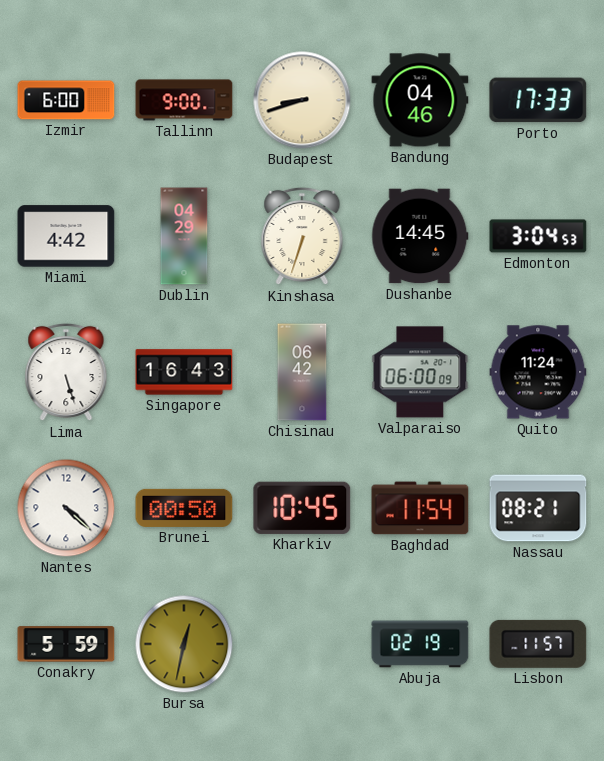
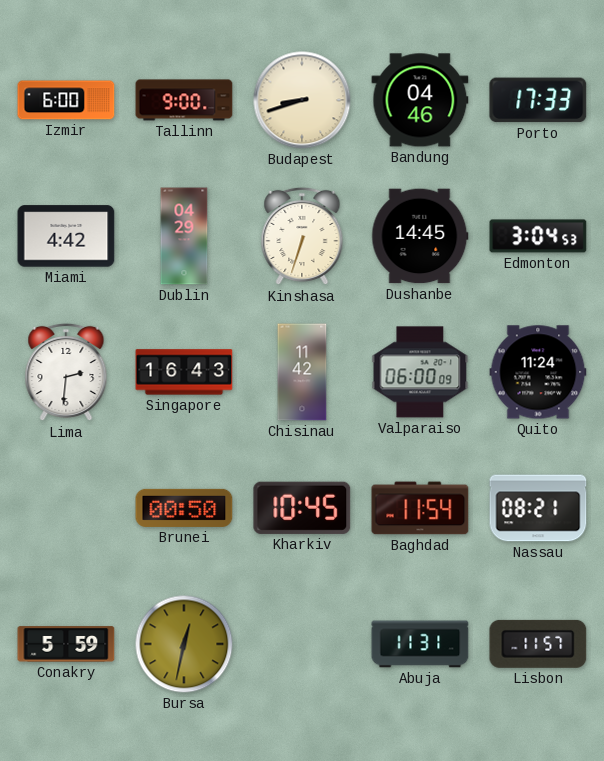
Lima: 5:27 -> 2:31 (66, 372)
Chisinau: 06:42 -> 11:42 (302, 372)
Nantes: 4:22 -> none (66, 508)
Abuja: 02:19 -> 11:31 (420, 644)
